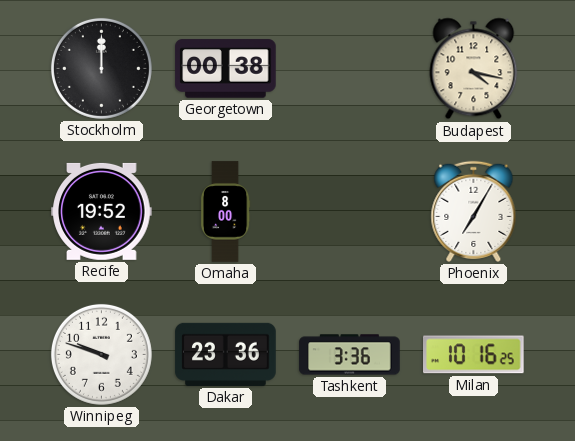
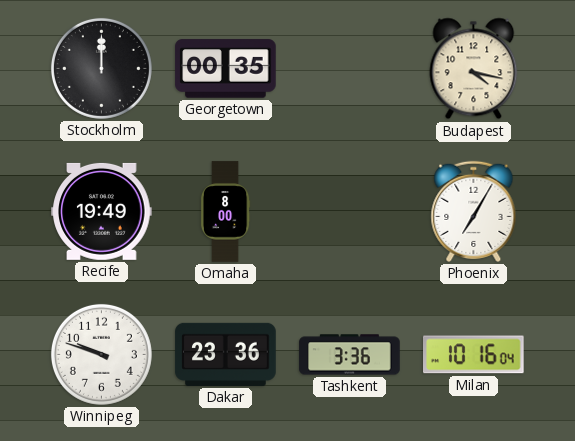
Georgetown: 00:38 -> 00:35 (226, 69)
Recife: 19:52 -> 19:49 (102, 211)
Milan: 10:16:25 -> 10:16:04 (474, 355)
